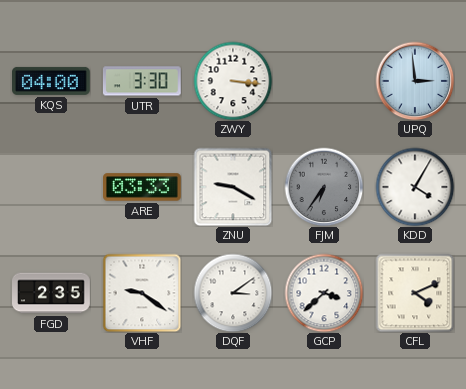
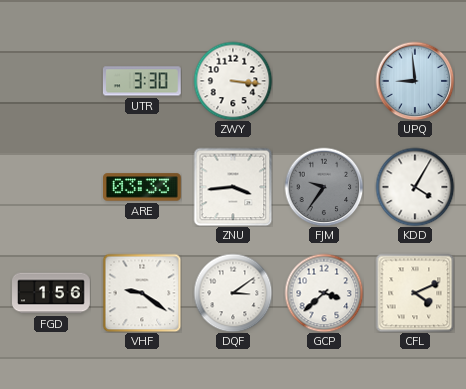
KQS: 04:00 -> none (52, 81)
UPQ: 2:59 -> 8:59 (415, 81)
ZNU: 9:20 -> 3:44 (233, 187)
FJM: 6:36 -> 9:36 (324, 187)
FGD: 2:35 -> 1:56 (52, 293)
